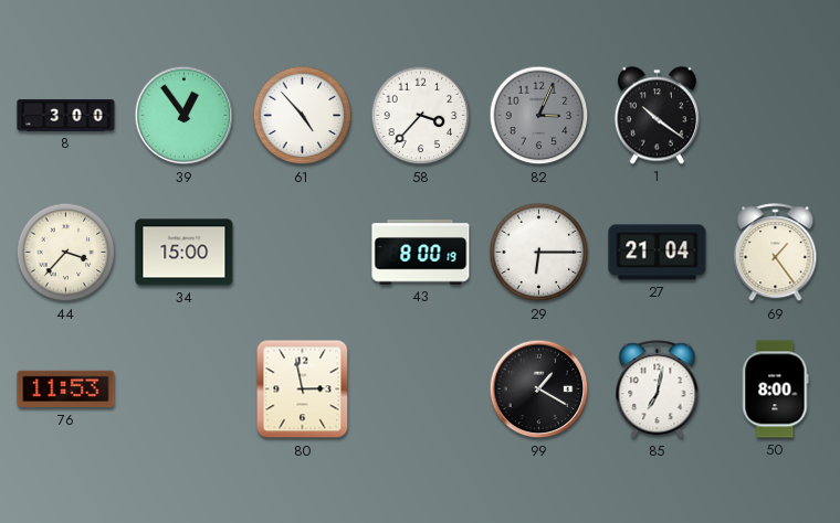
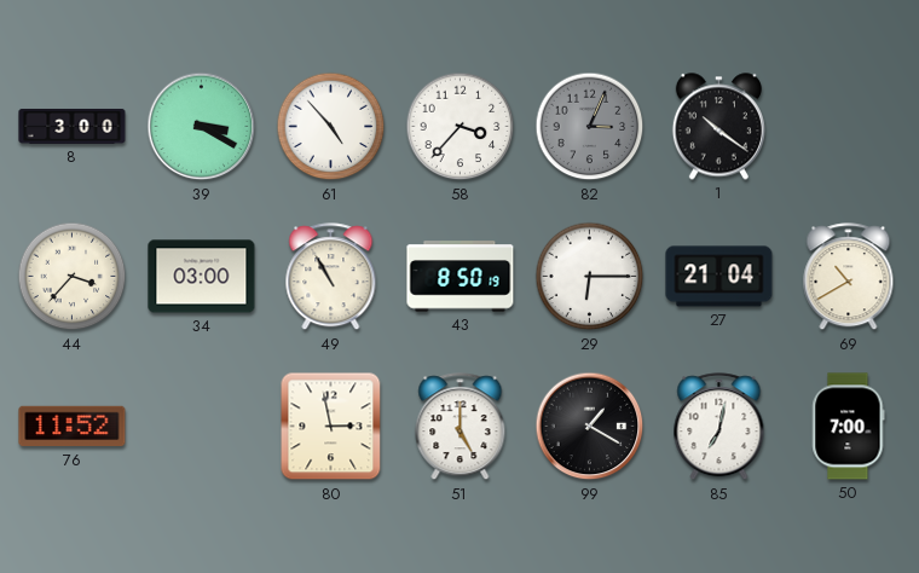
39: 12:54 -> 3:20 (202, 127)
34: 15:00 -> 03:00 (202, 277)
49: none -> 10:55 (331, 277)
43: 8:00 -> 8:50 (461, 277)
69: 1:24 -> 10:40 (849, 277)
76: 11:53 -> 11:52 (73, 427)
51: none -> 5:00 (461, 427)
50: 8:00 -> 7:00 (849, 427)
